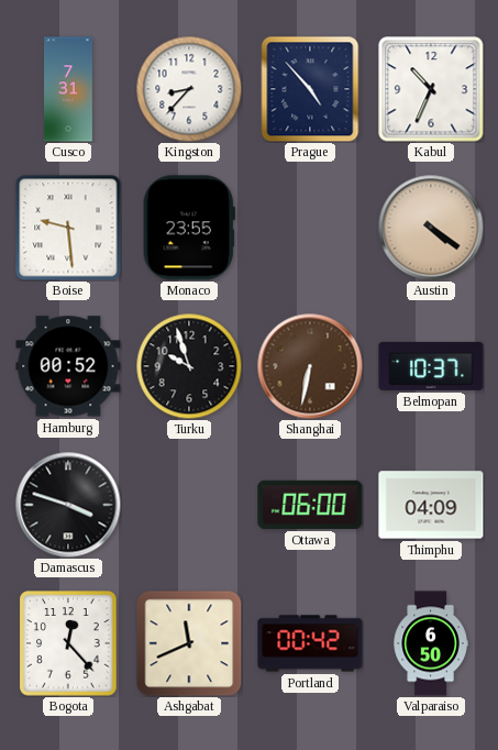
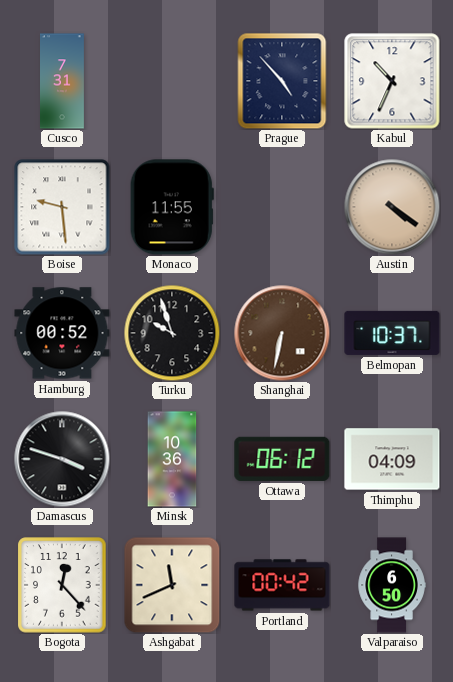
Kingston: 8:37 -> none (189, 89)
Monaco: 23:55 -> 11:55 (172, 207)
Minsk: none -> 10:36 (172, 459)
Ottawa: 06:00 -> 06:12 (282, 459)
